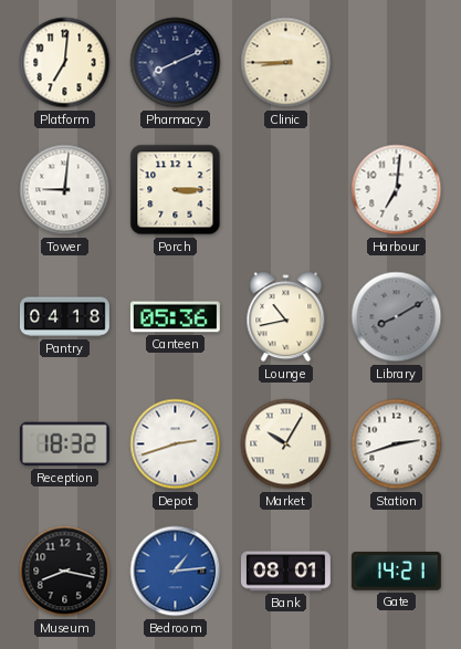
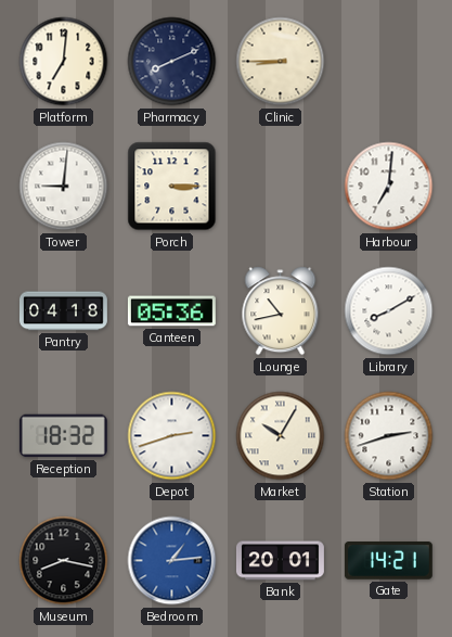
Library dial: grey -> white (389, 311)
Bank: 08:01 -> 20:01 (280, 561)
